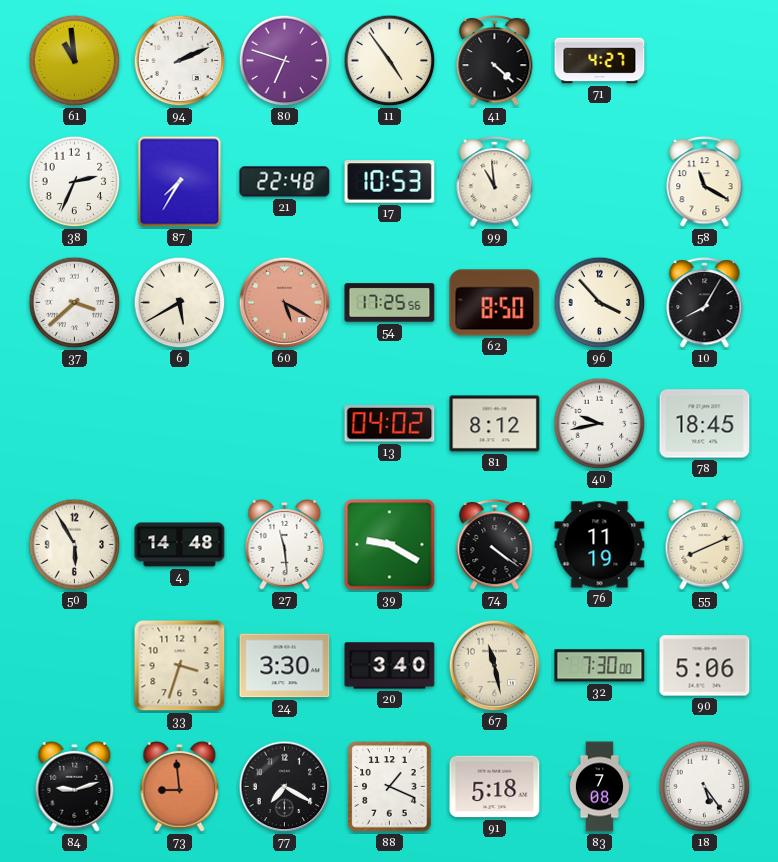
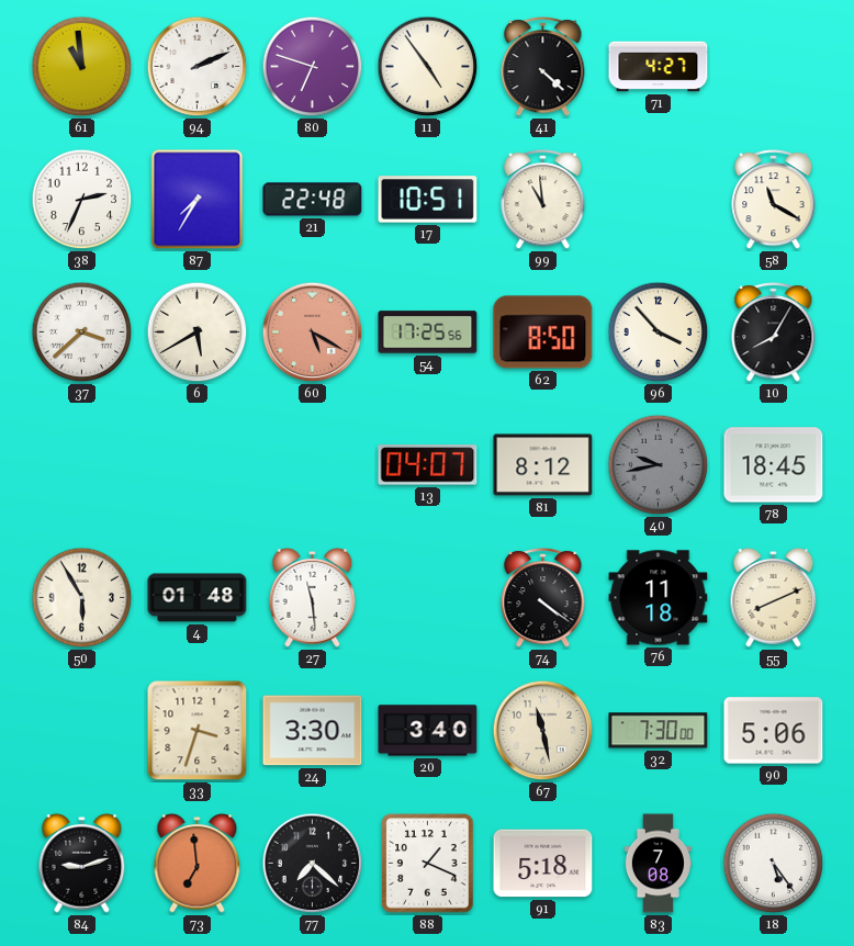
17: 10:53 -> 10:51 (428, 200)
13: 04:02 -> 04:07 (428, 465)
40 dial: white -> grey (659, 465)
4: 14:48 -> 01:48 (198, 598)
39: 9:20 -> none (390, 545)
76: 11:19 -> 11:18 (659, 598)
73: 8:59 -> 6:59 (198, 863)
77: 7:20 -> 7:22 (313, 864)
